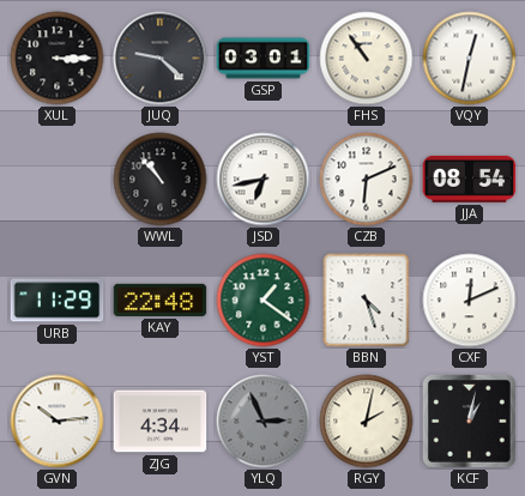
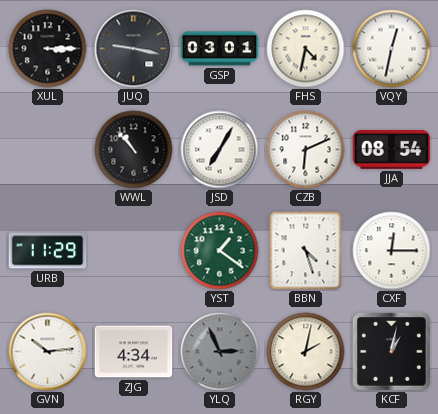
JUQ: 9:22 -> 9:17 (134, 49)
FHS: 10:54 -> 4:32 (306, 49)
JSD: 6:43 -> 7:05 (220, 150)
KAY: 22:48 -> none (161, 300)
CXF: 12:11 -> 12:15 (392, 251)
